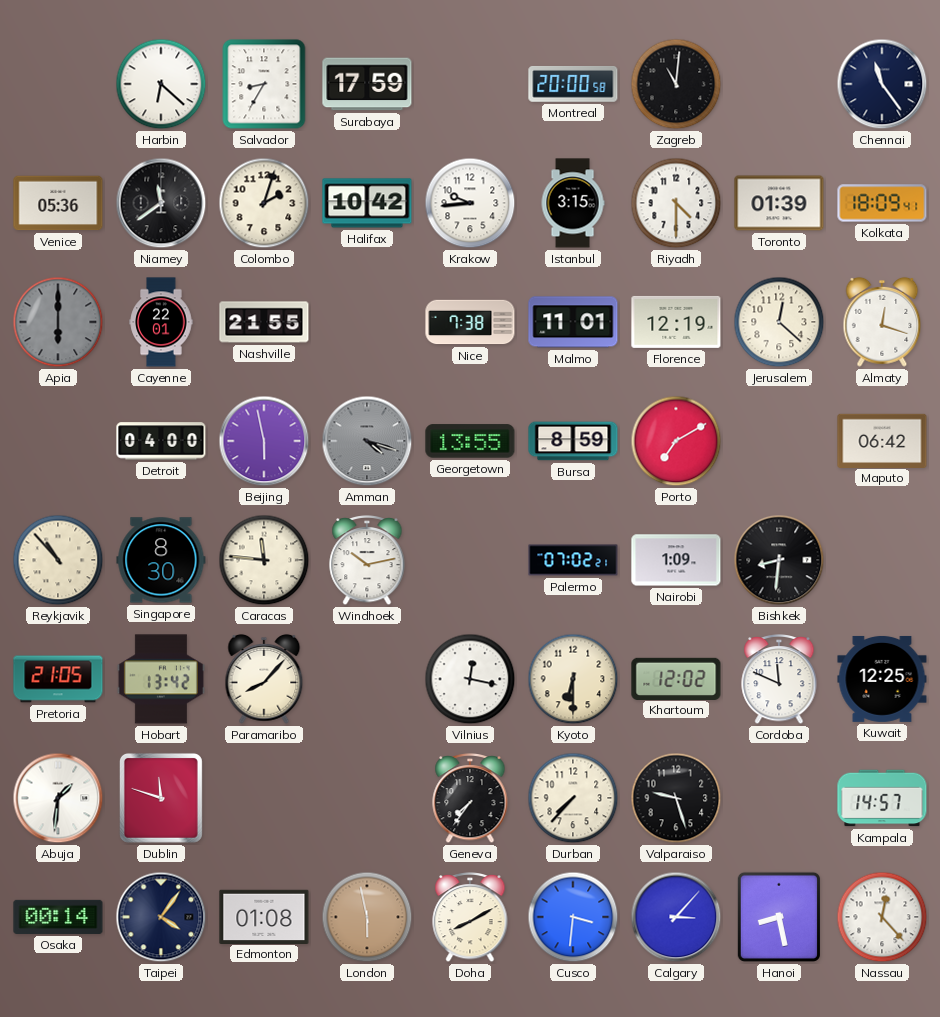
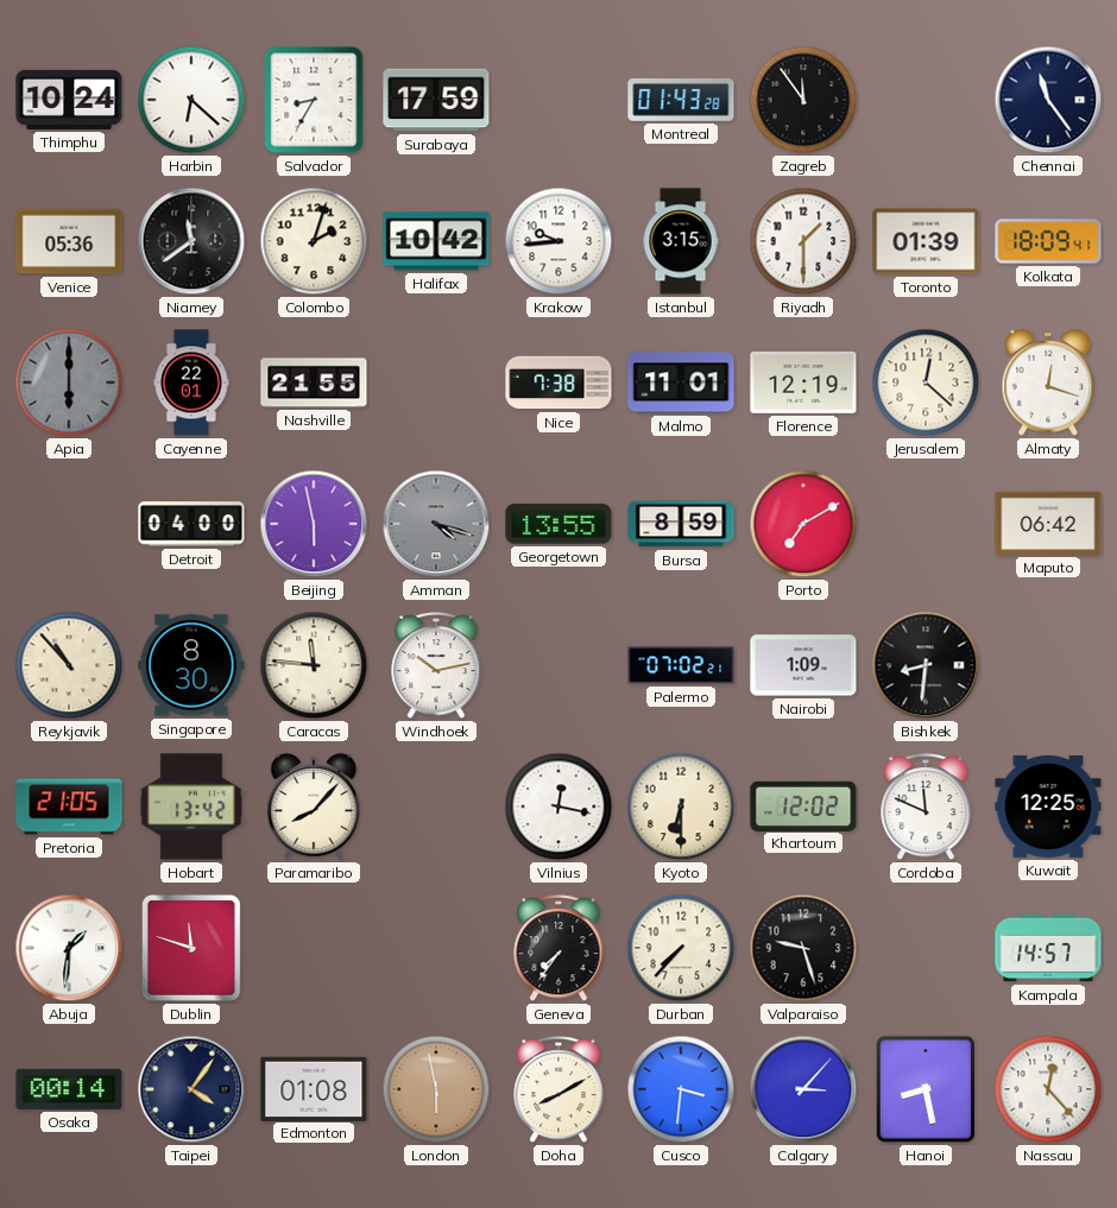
Thimphu: none -> 10:24 (69, 100)
Montreal: 20:00 -> 01:43 (681, 100)
Zagreb: 11:01 -> 11:54 (803, 100)
Riyadh: 4:30 -> 1:30 (803, 241)
